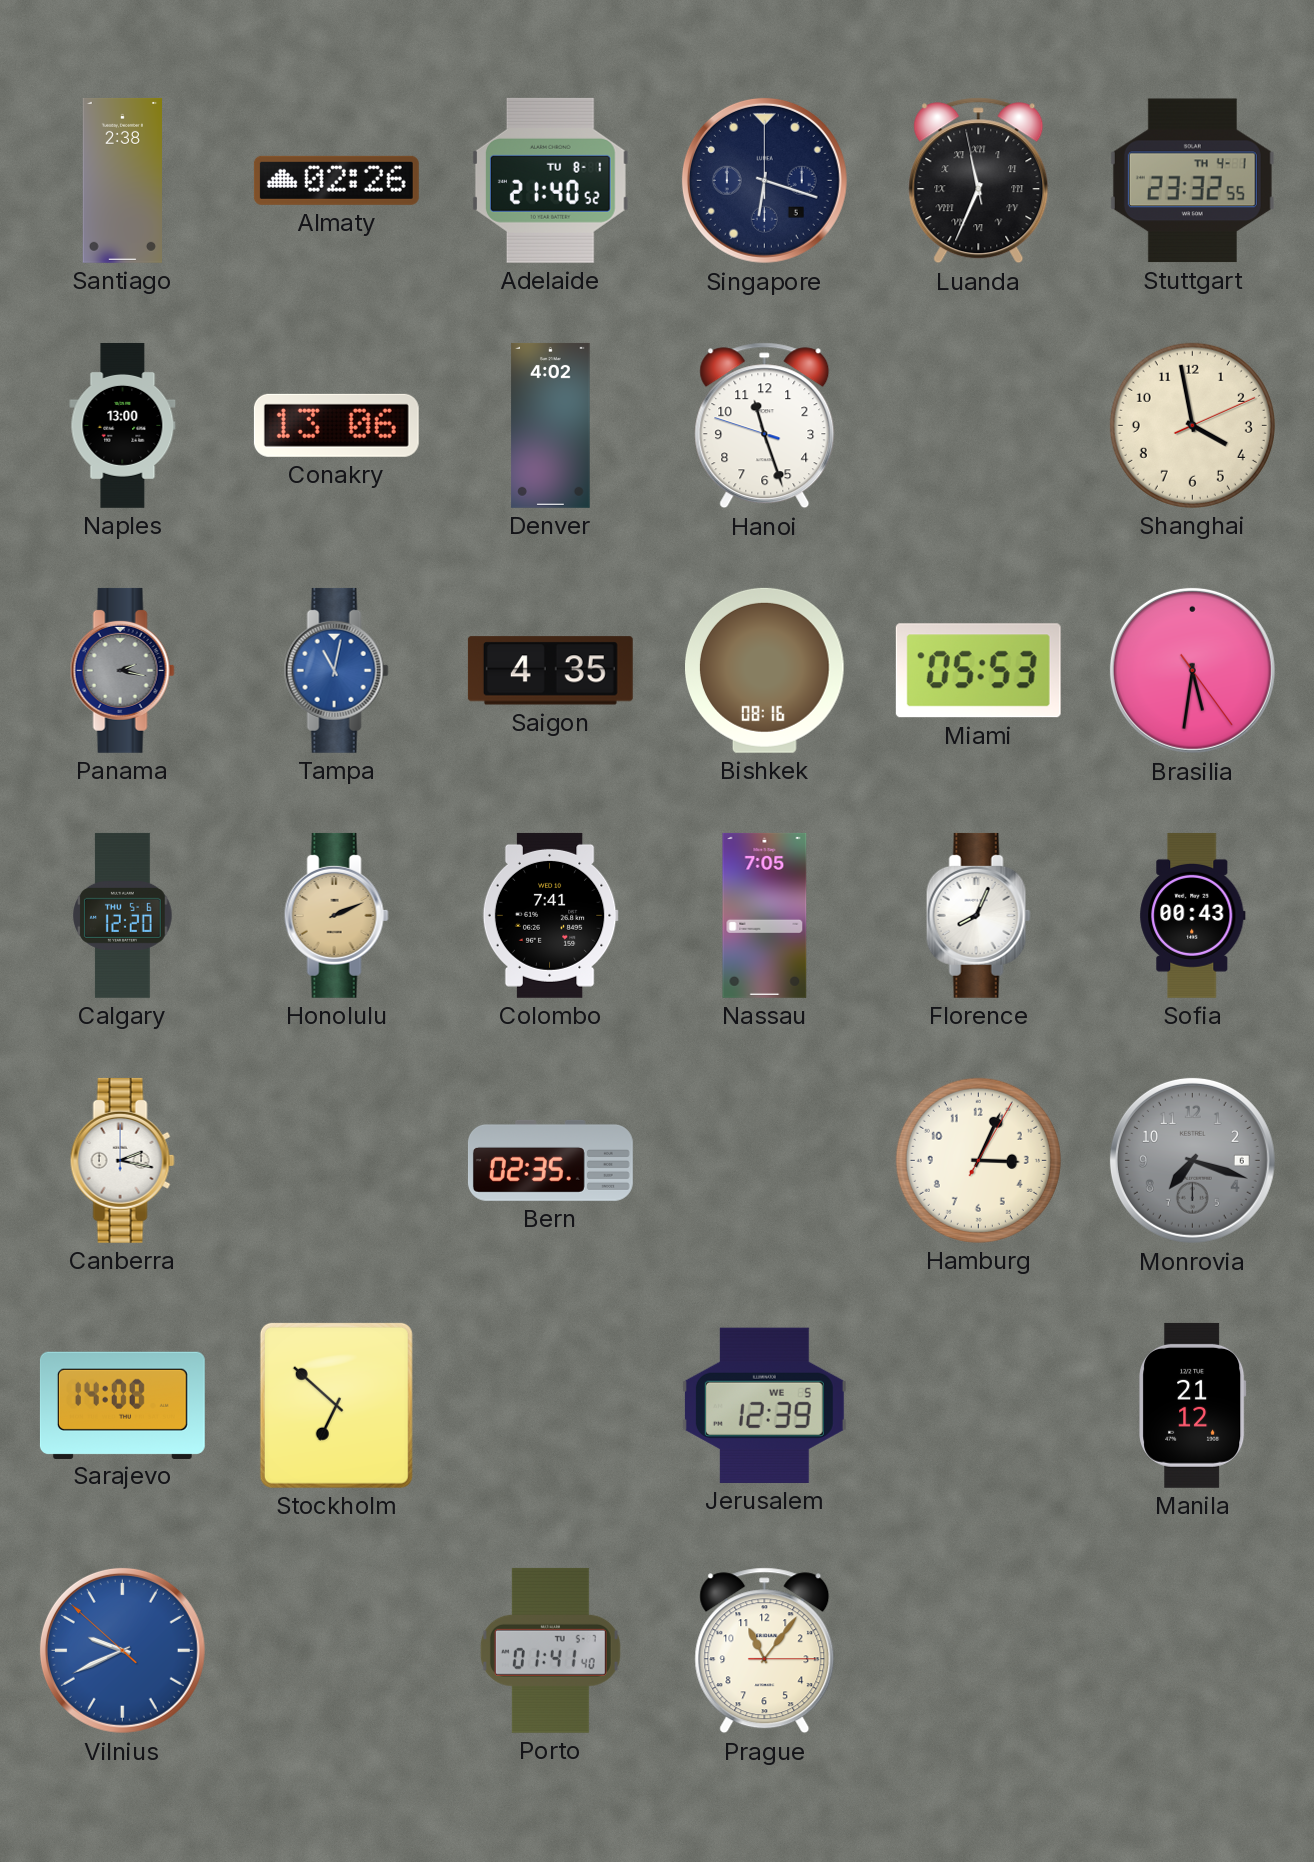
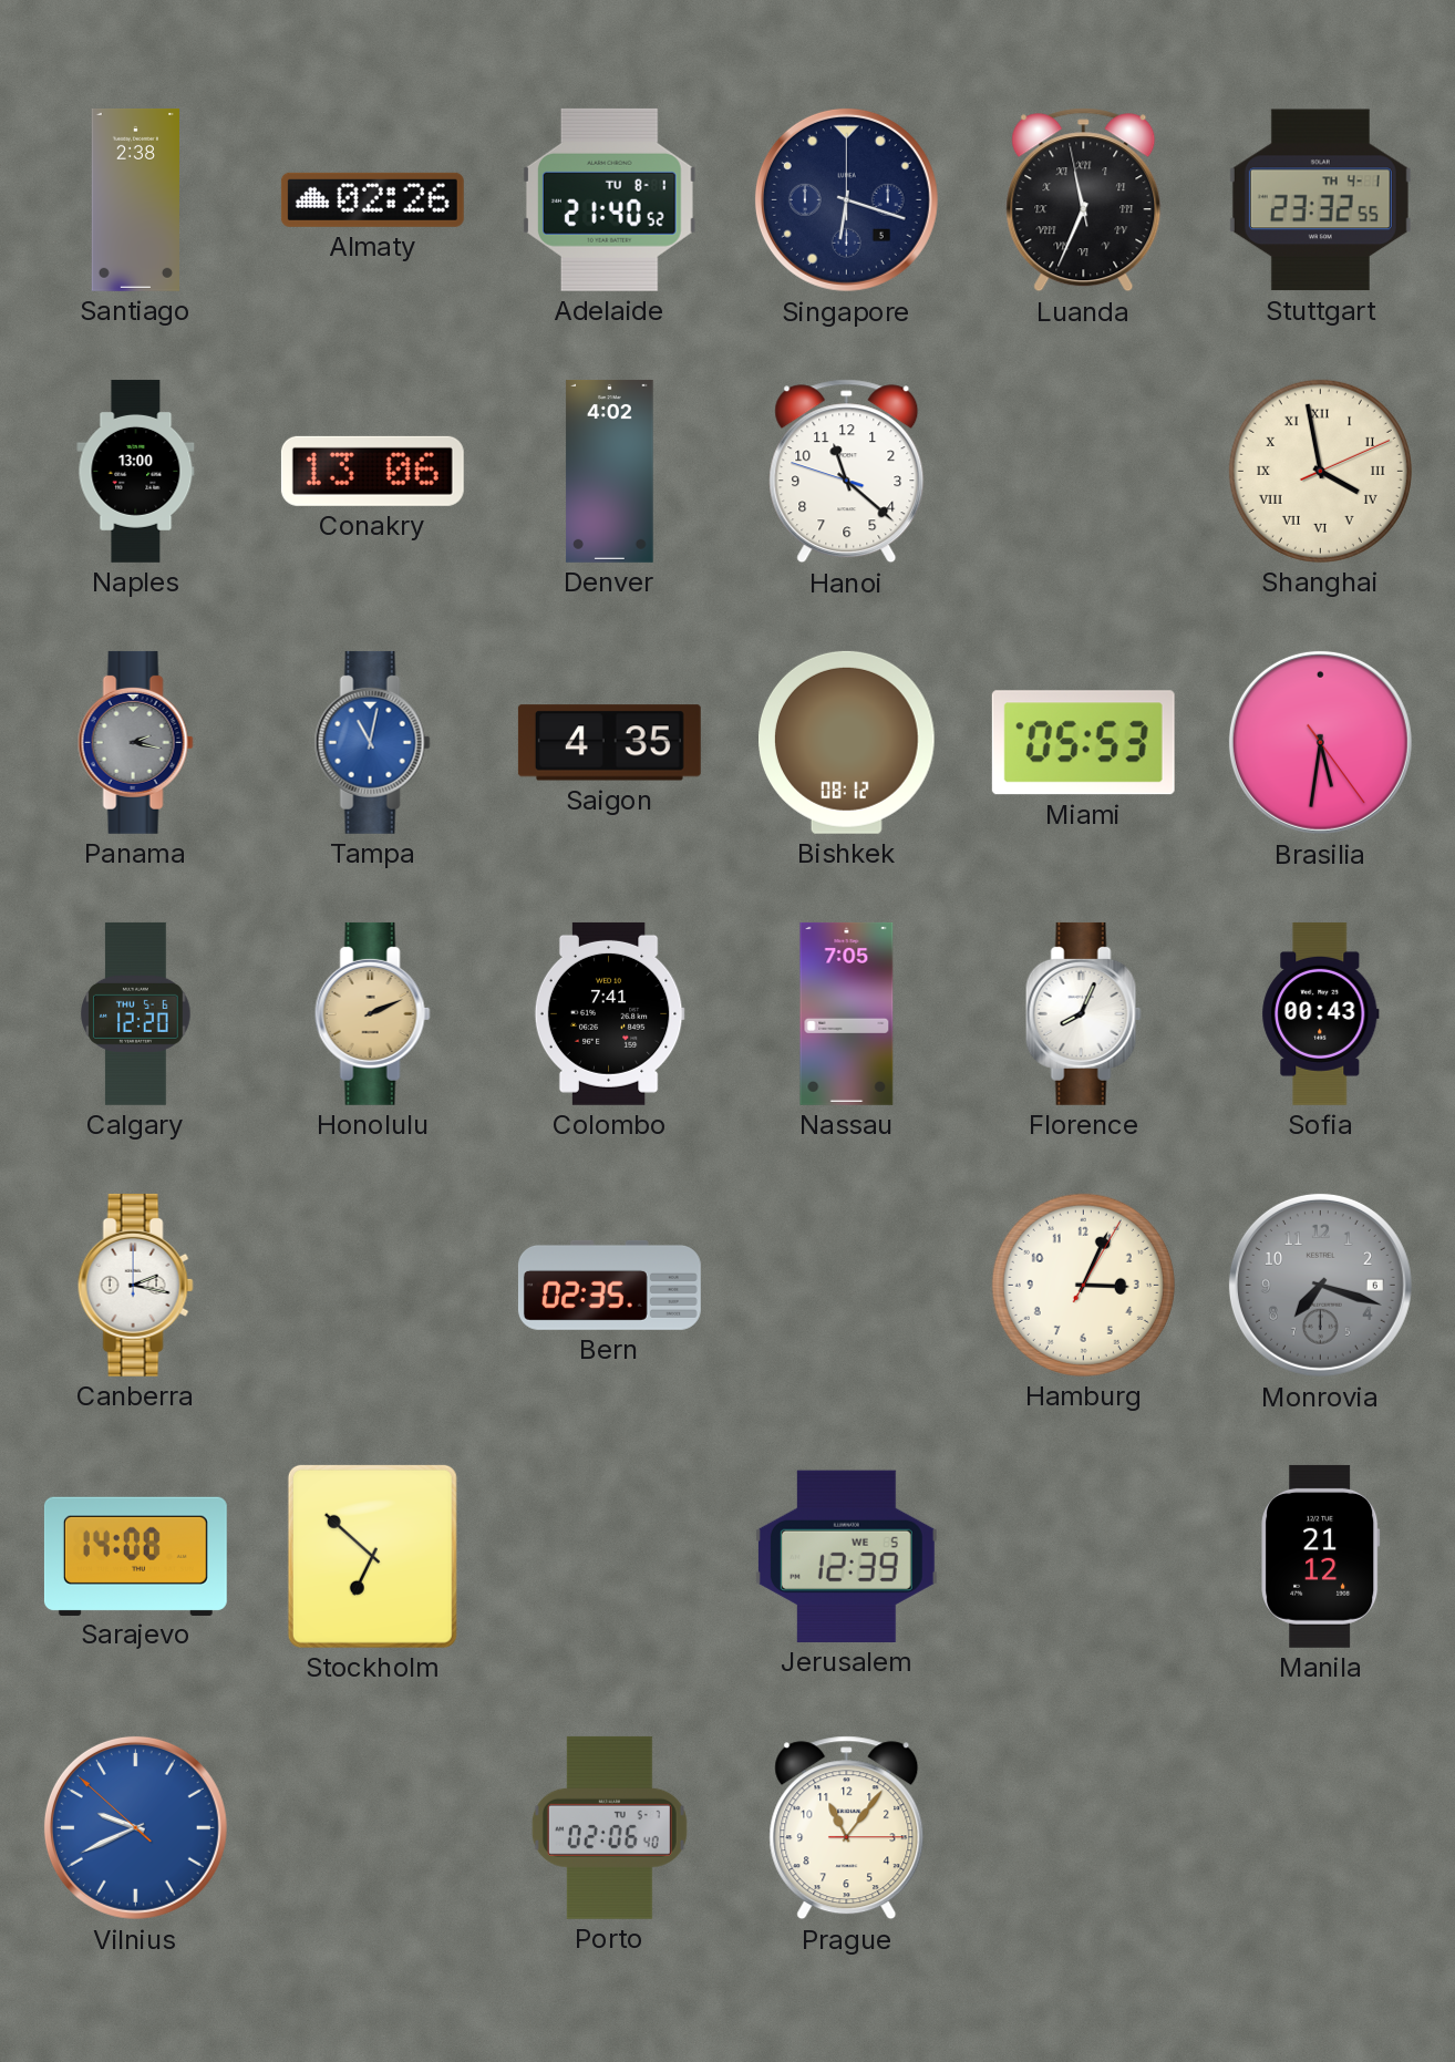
Hanoi: 11:26 -> 11:21 (847, 472)
Shanghai numerals: Arabic -> Roman (1320, 471)
Bishkek: 08:16 -> 08:12 (847, 742)
Porto: 01:41 -> 02:06 (609, 1827)
